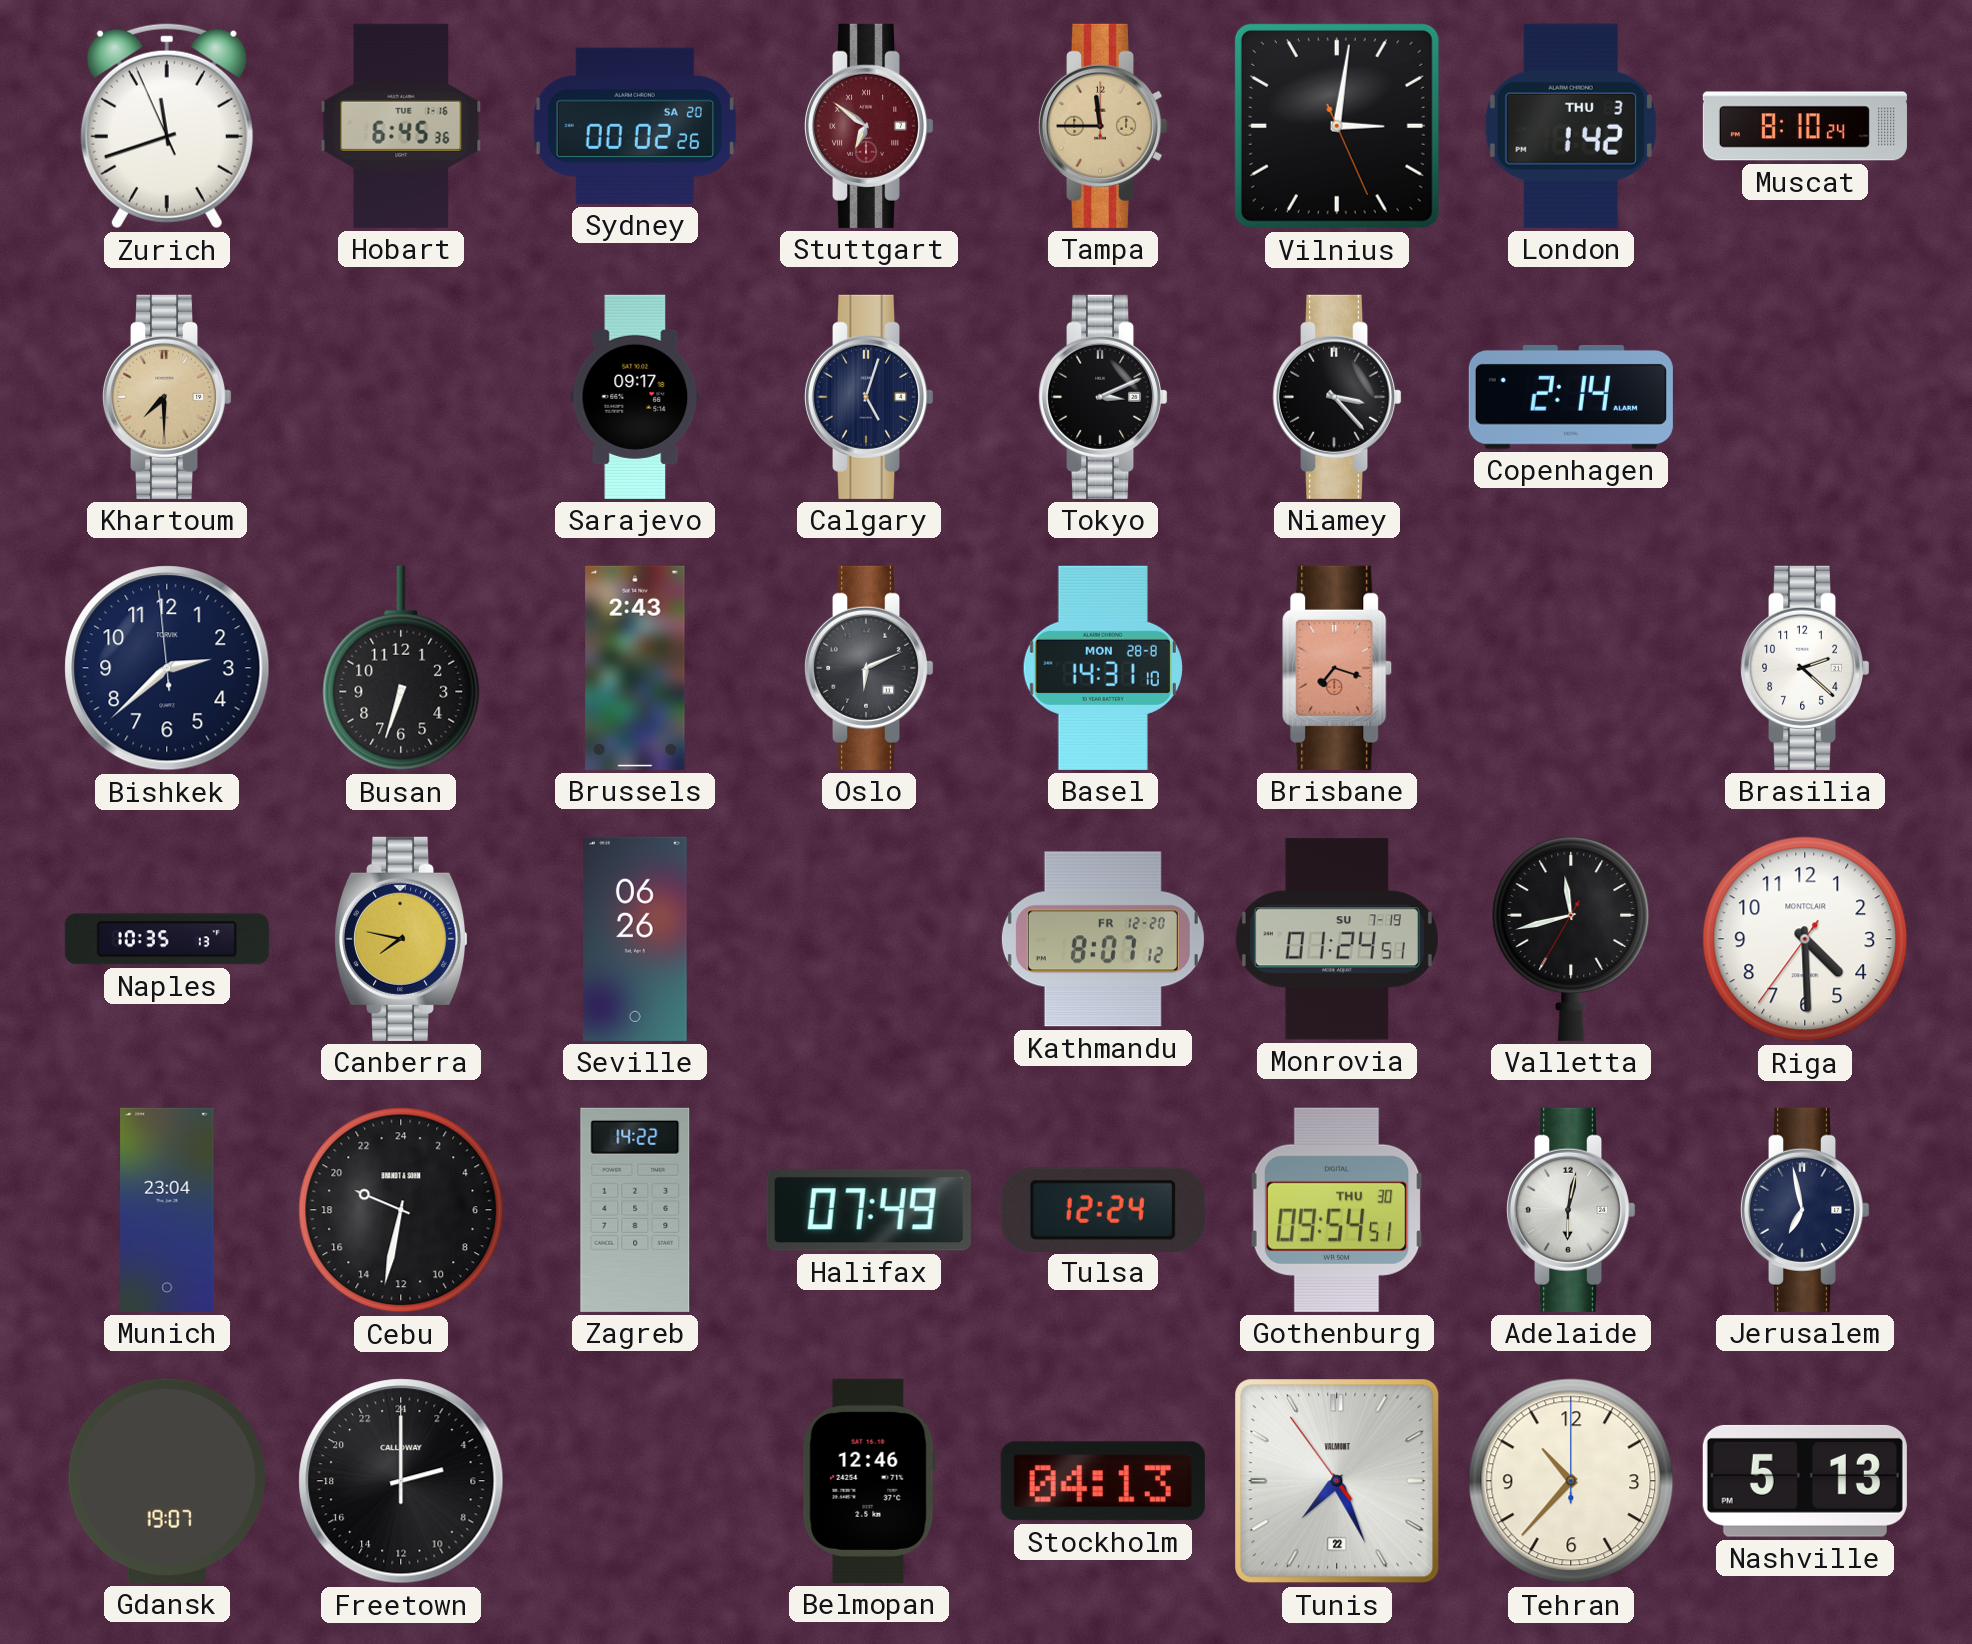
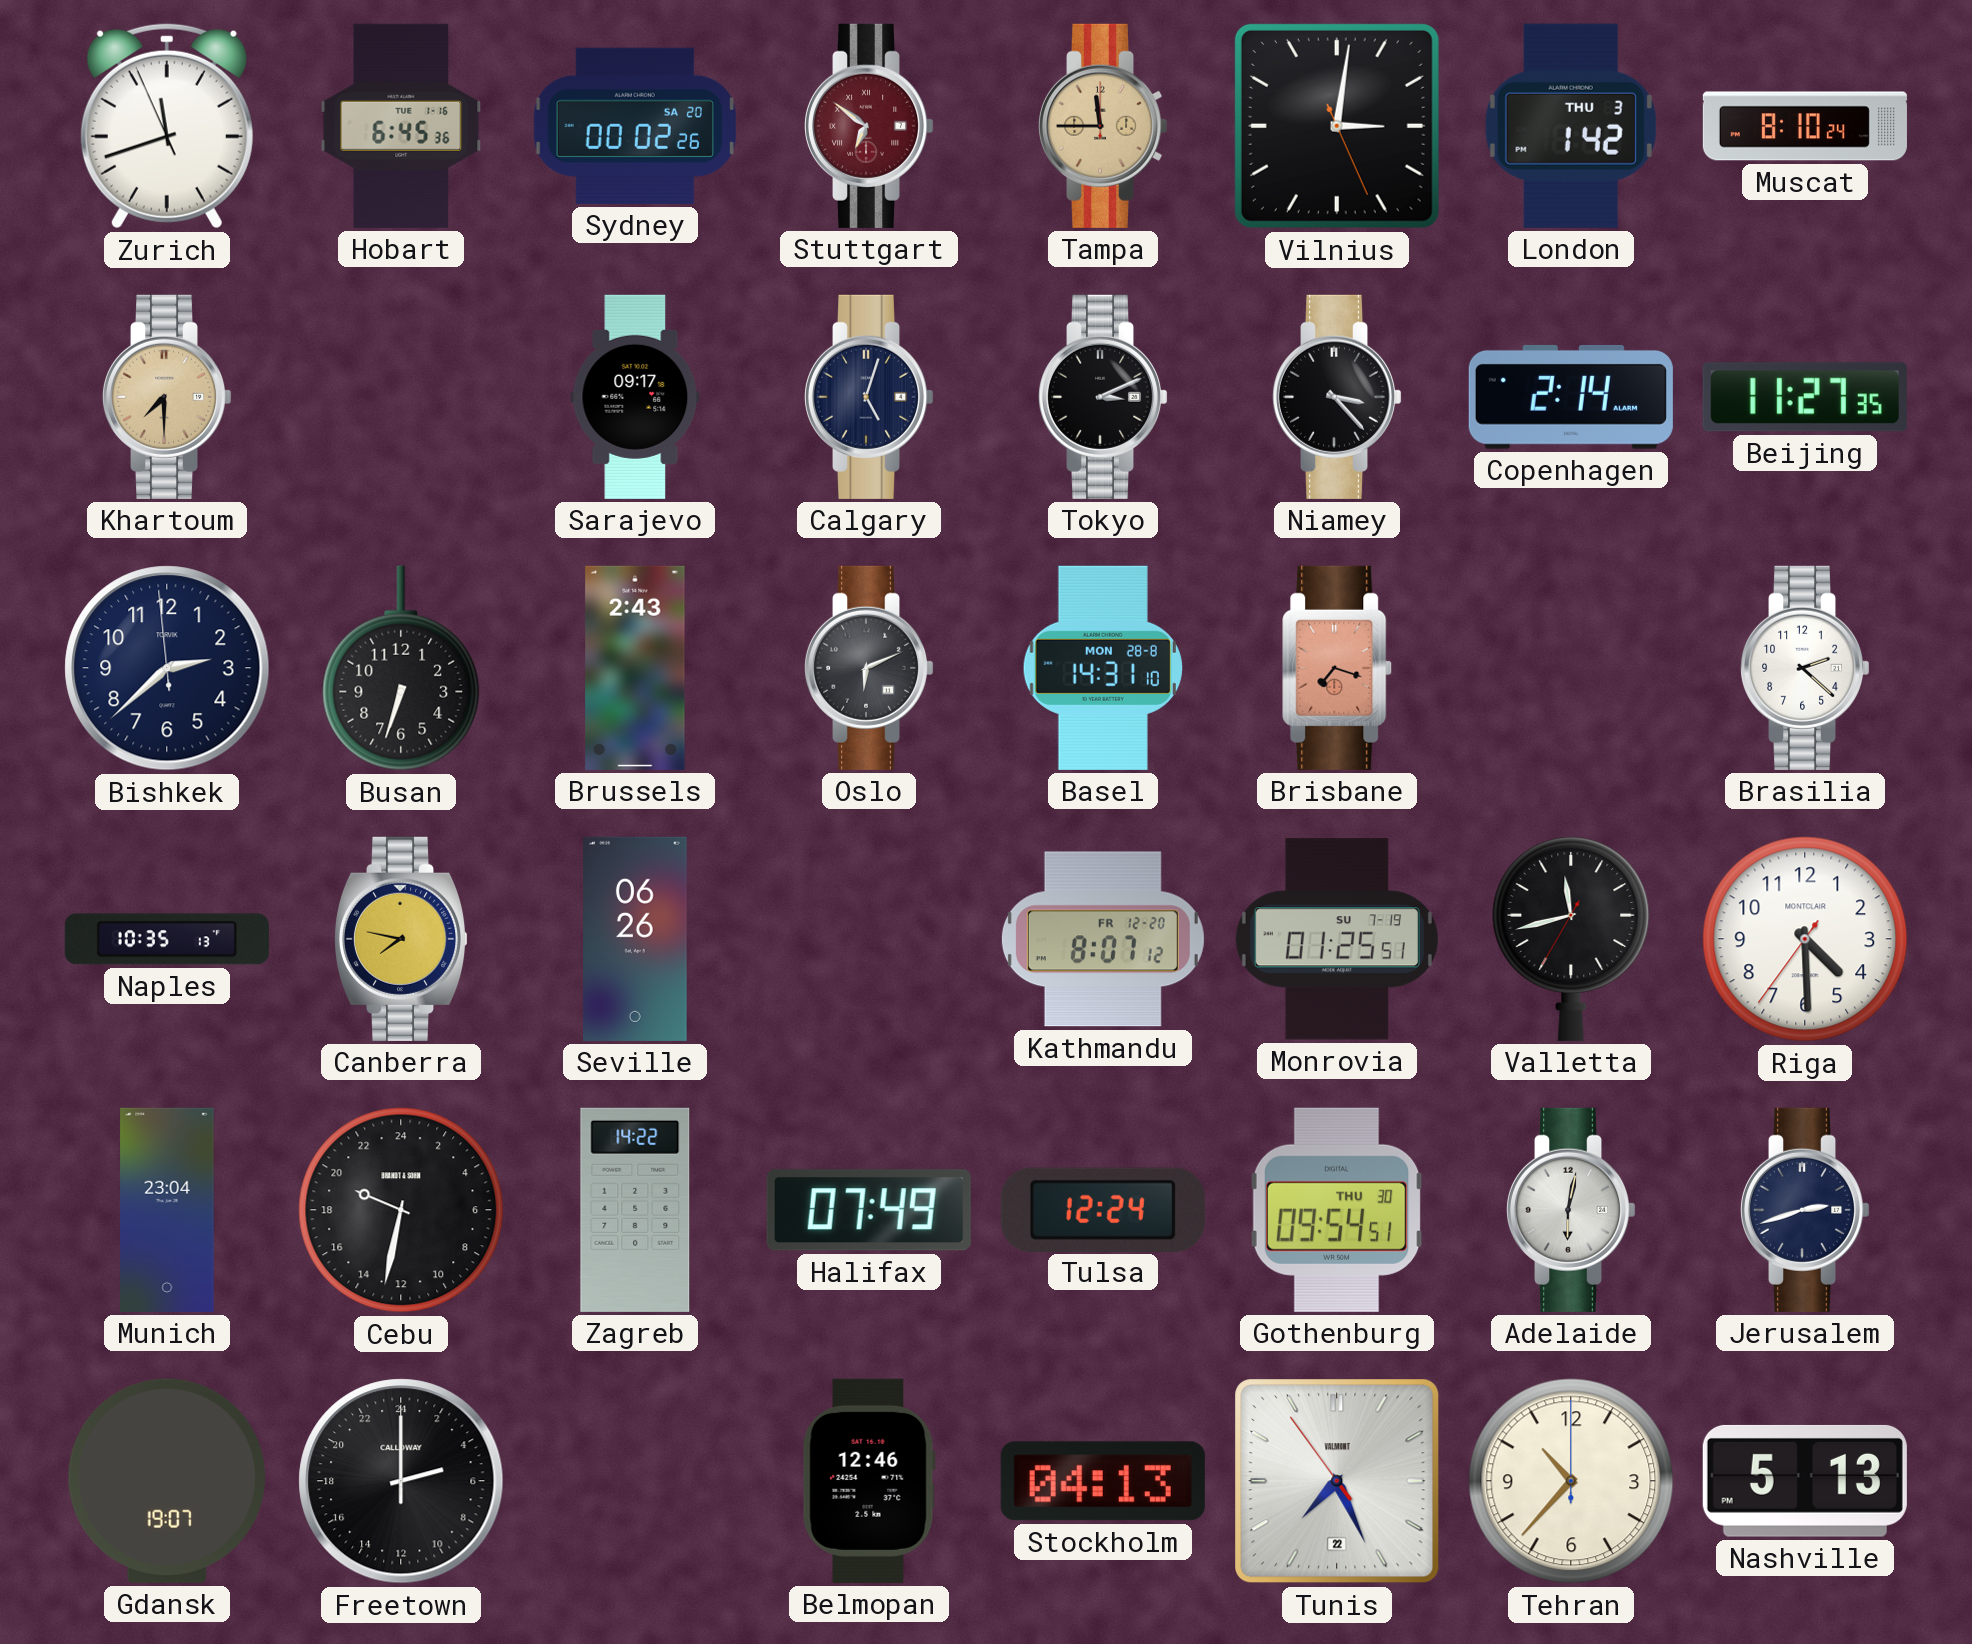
Beijing: none -> 11:27 (1805, 397)
Monrovia: 01:24 -> 01:25 (1337, 939)
Jerusalem: 6:58 -> 2:42 (1805, 1210)
